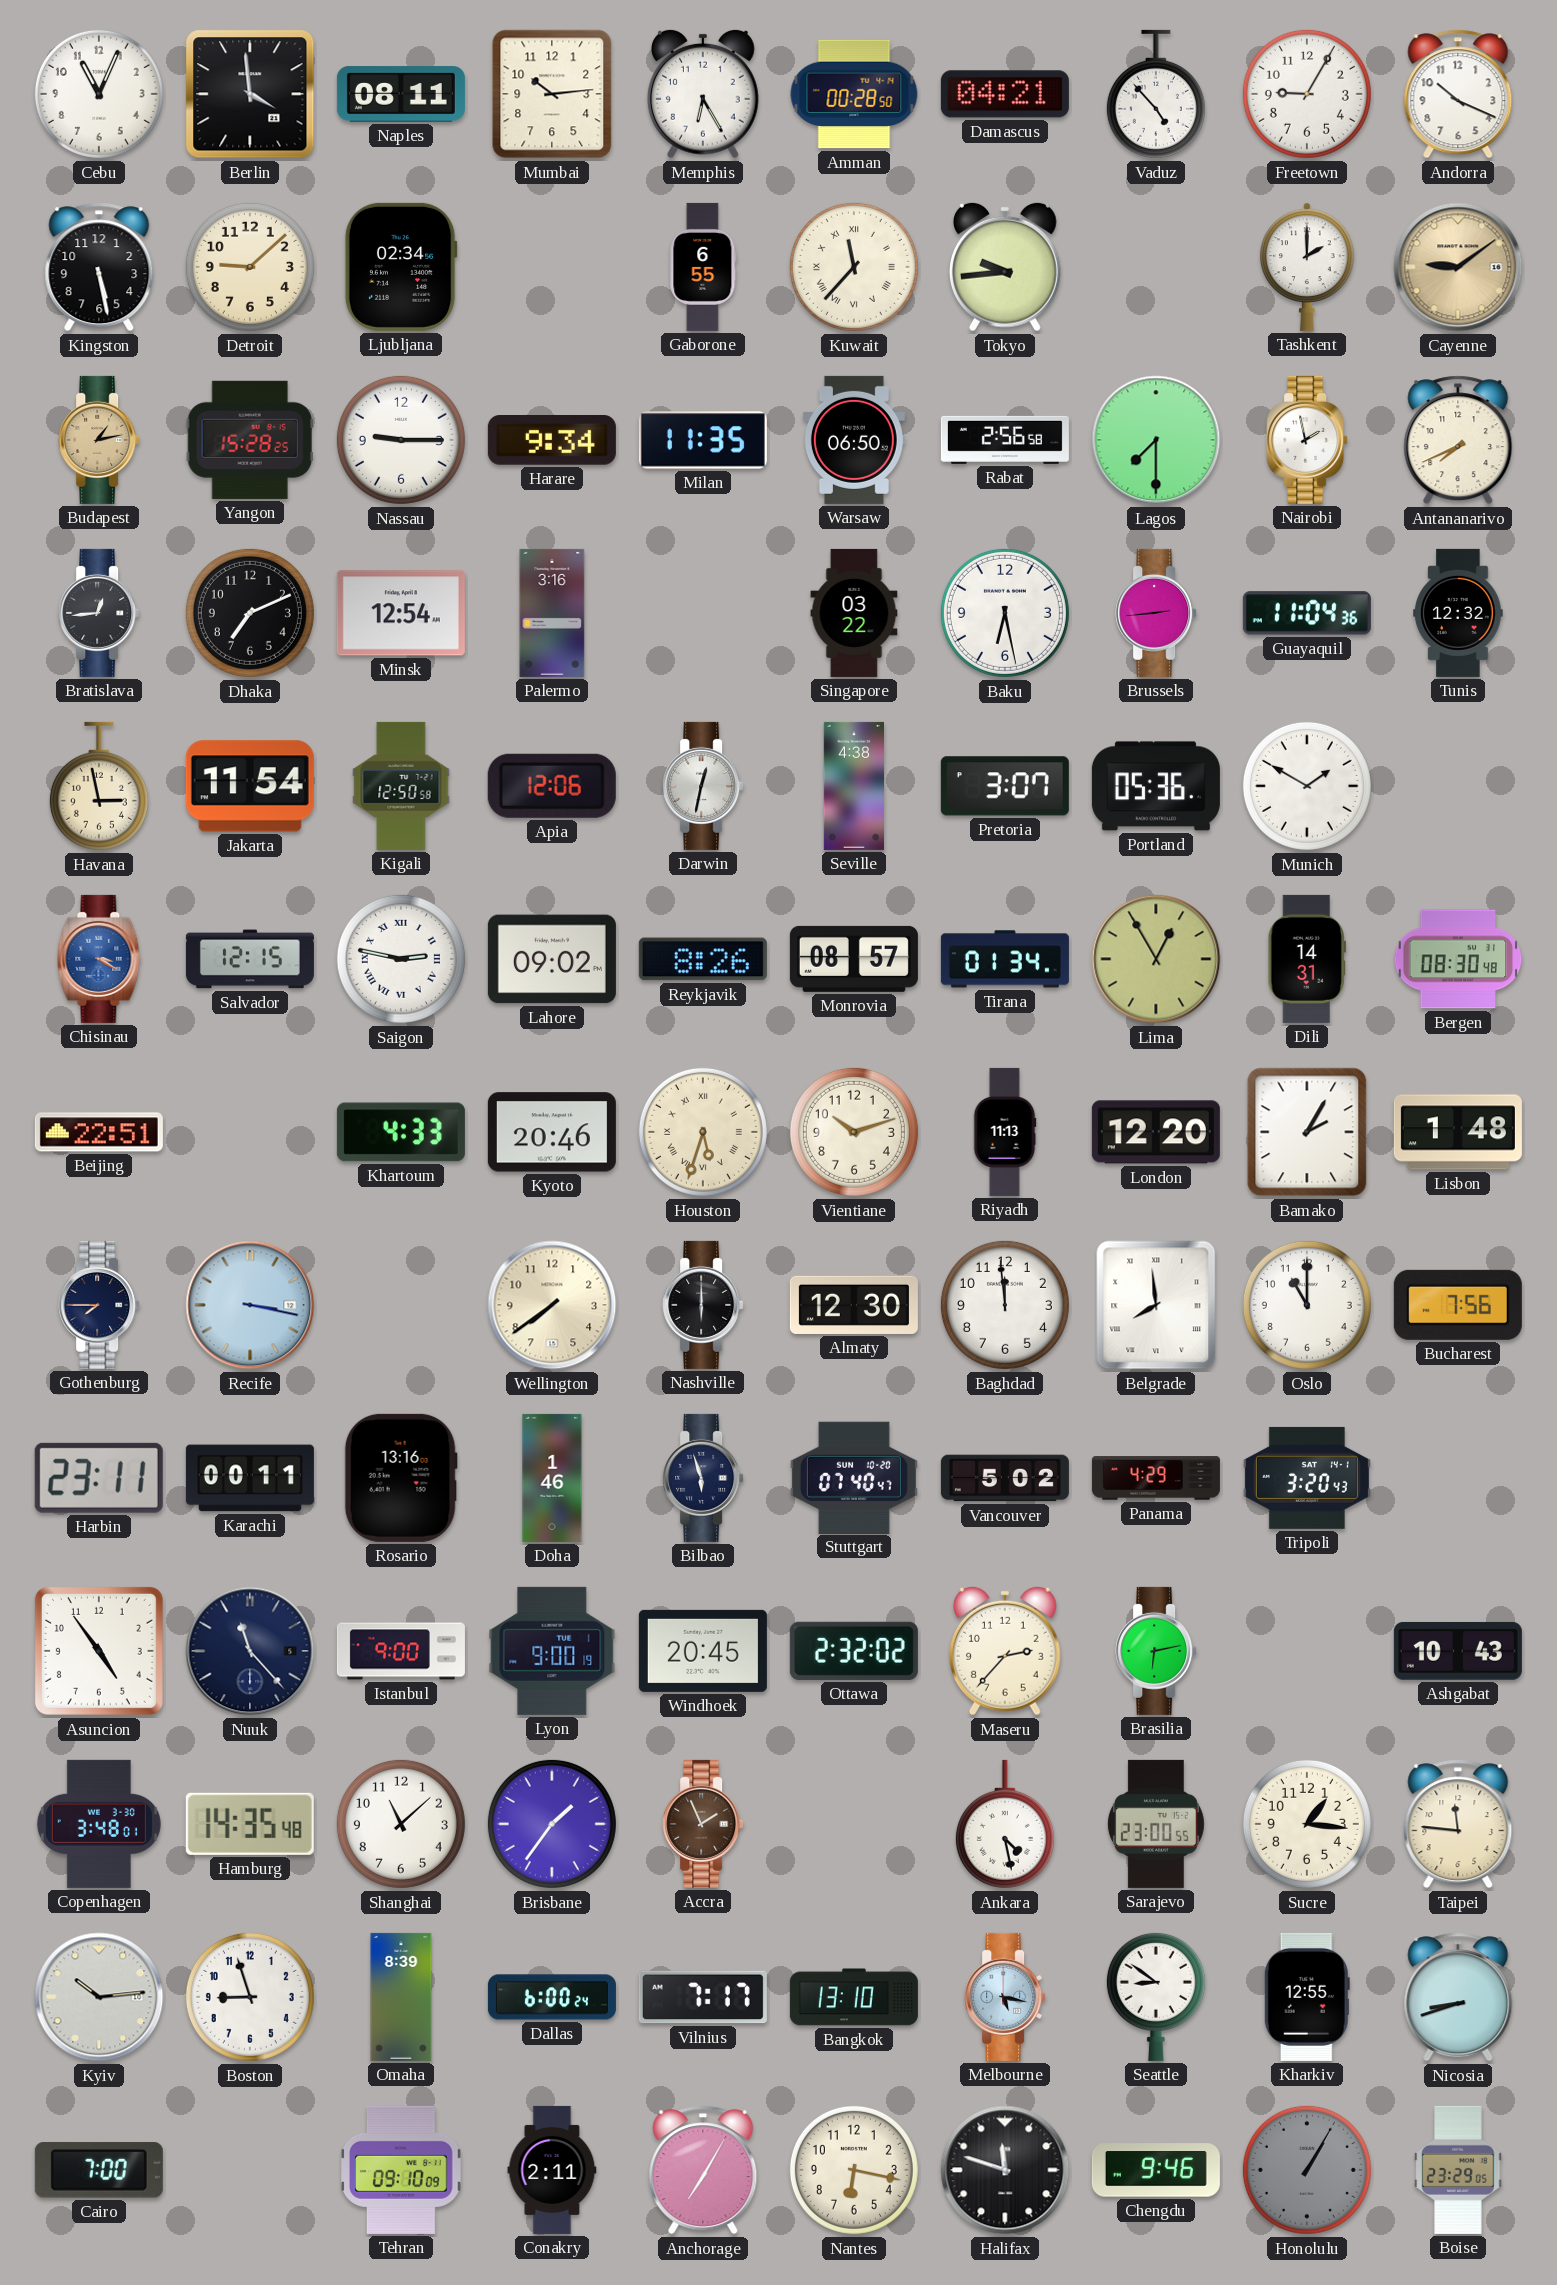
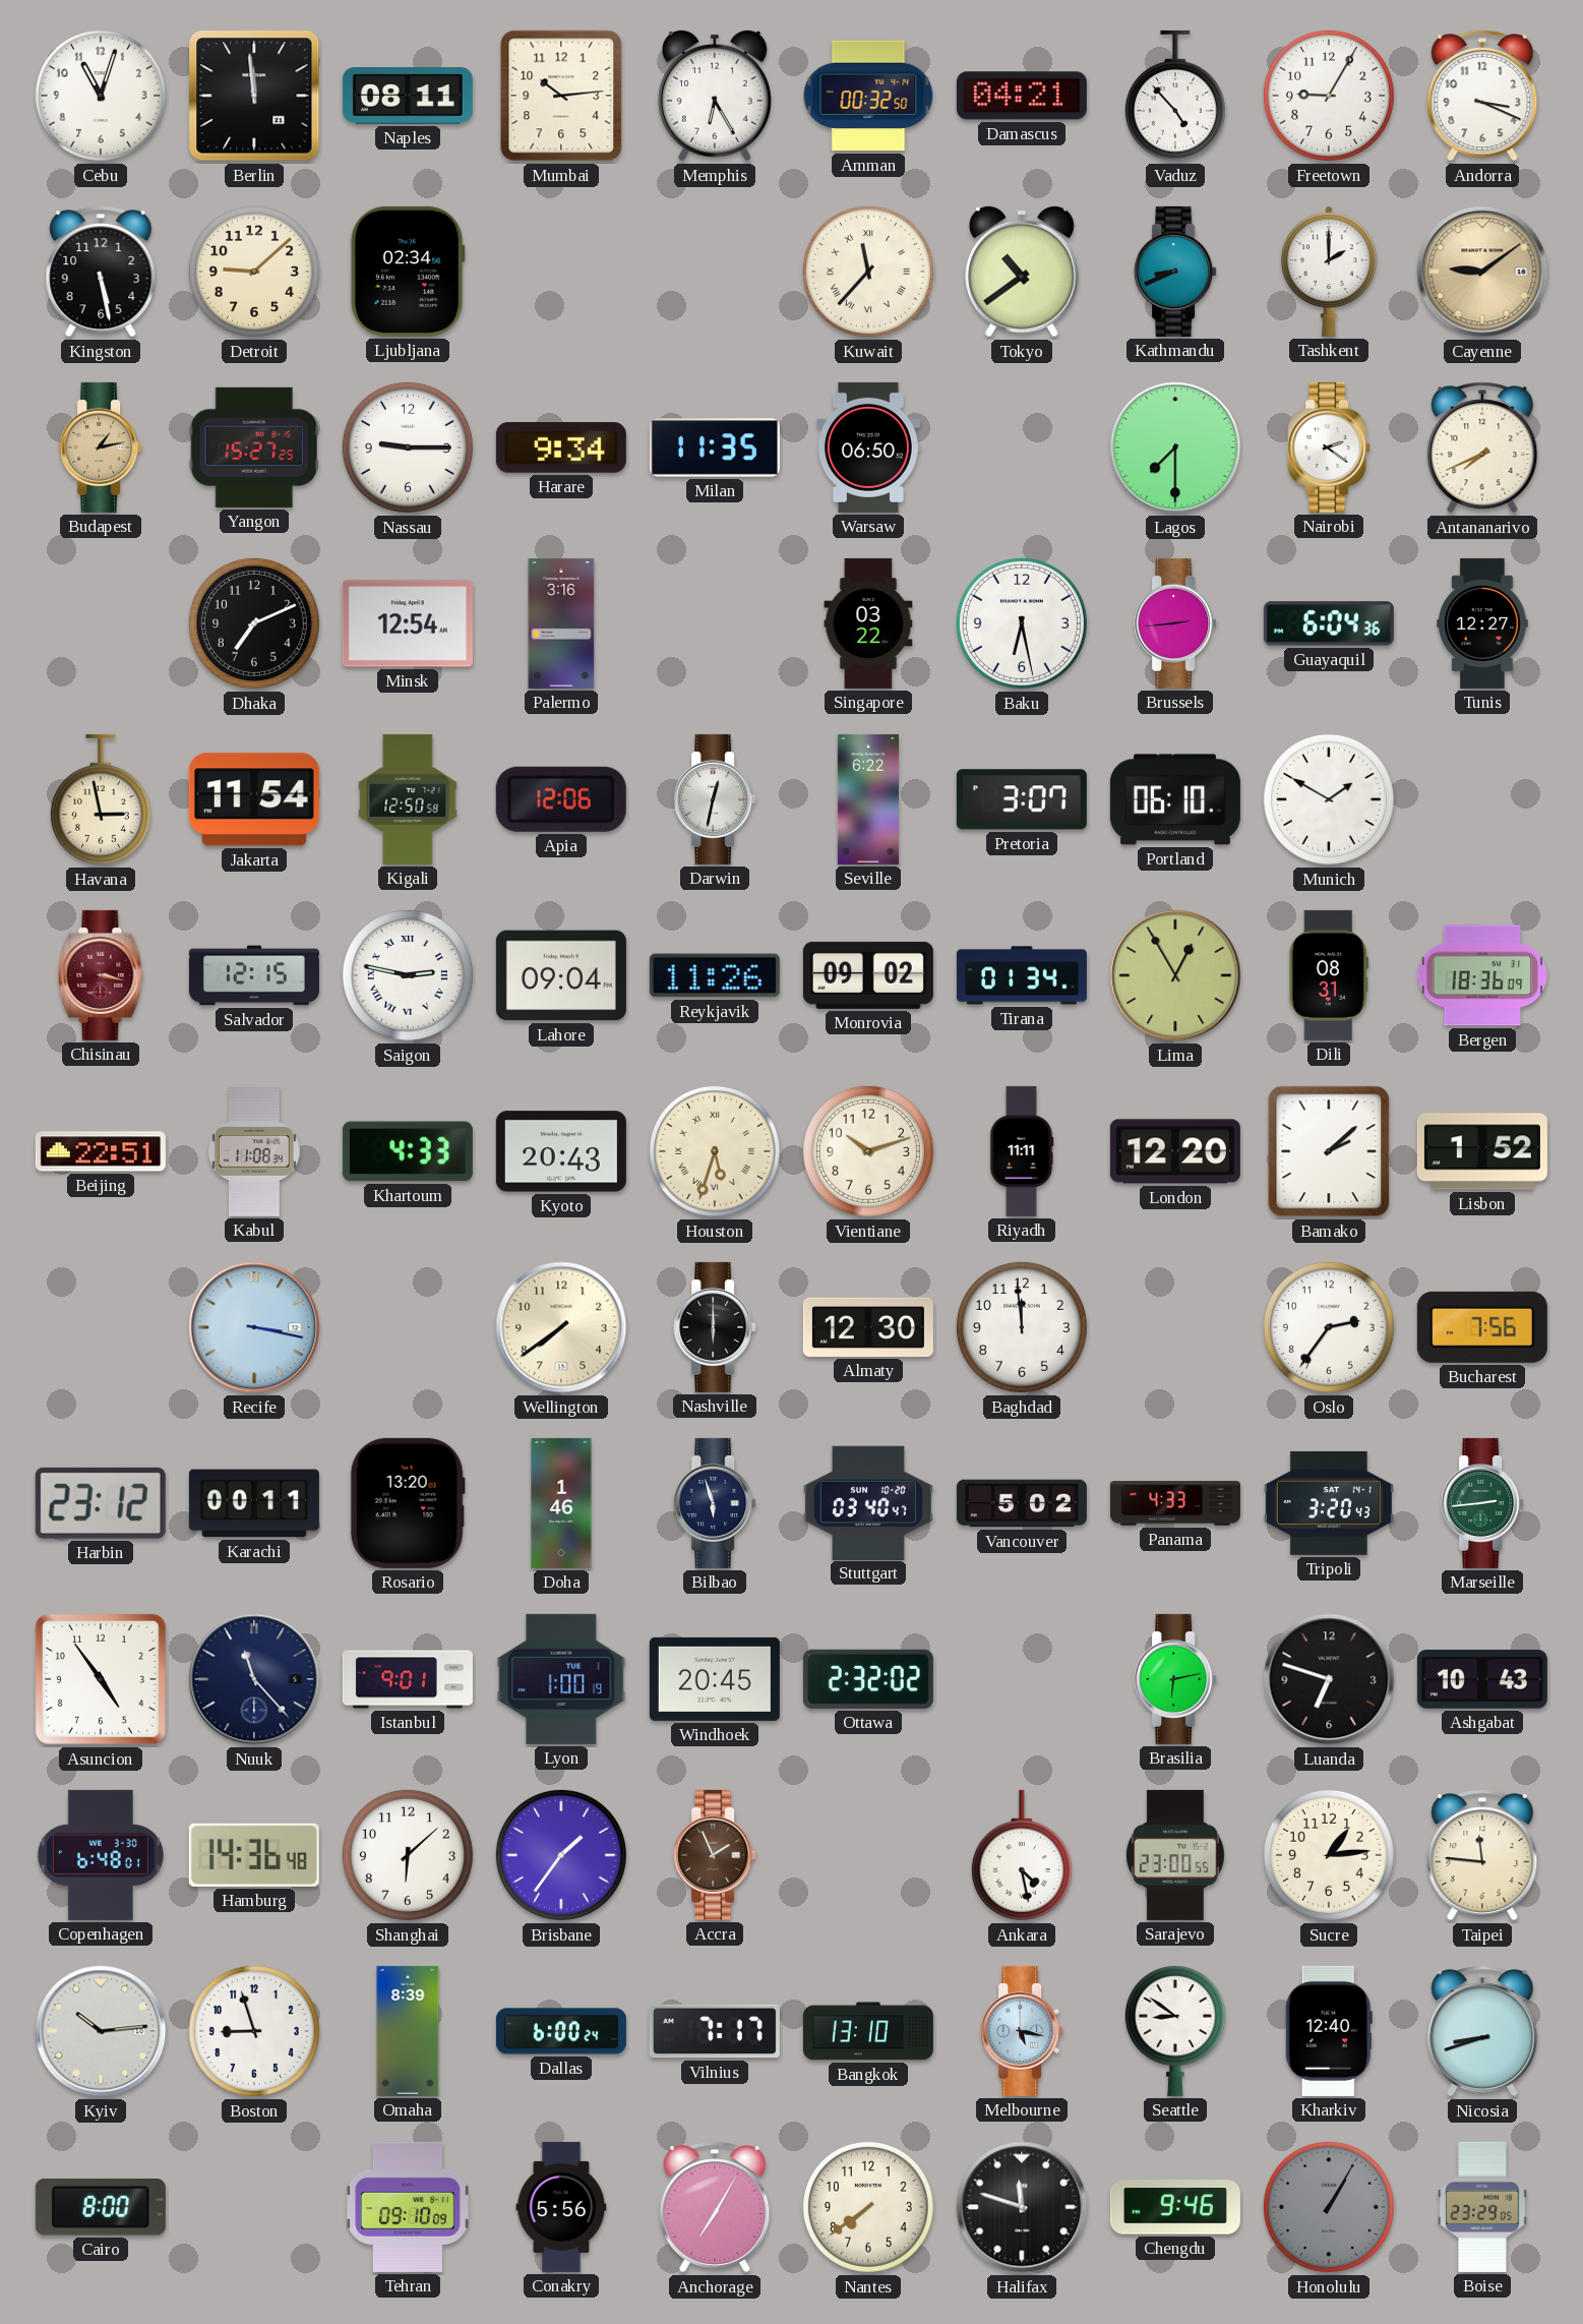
Cebu: 11:04 -> 11:03 (101, 96)
Berlin: 3:59 -> 11:59 (254, 96)
Amman: 00:28 -> 00:32 (868, 96)
Andorra: 10:19 -> 3:19 (1482, 96)
Gaborone: 6:55 -> none (703, 267)
Tokyo: 9:44 -> 10:39 (1022, 272)
Kathmandu: none -> 8:41 (1175, 272)
Yangon: 15:28 -> 15:27 (254, 448)
Rabat: 2:56 -> none (1005, 440)
Nairobi: 1:58 -> 2:21 (1329, 448)
Bratislava: 12:44 -> none (99, 613)
Guayaquil: 11:04 -> 6:04 (1329, 623)
Tunis: 12:32 -> 12:27 (1482, 623)
Seville: 4:38 -> 6:22 (867, 799)
Portland: 05:36 -> 06:10 (1175, 799)
Chisinau: 3:20 -> 3:17 (101, 975)
Chisinau dial: blue -> burgundy (101, 975)
Lahore: 09:02 -> 09:04 (561, 975)
Reykjavik: 8:26 -> 11:26 (715, 975)
Monrovia: 08:57 -> 09:02 (868, 975)
Dili: 14:31 -> 08:31 (1328, 975)
Bergen: 08:30 -> 18:36 (1482, 975)
Kabul: none -> 11:08 (255, 1151)
Kyoto: 20:46 -> 20:43 (561, 1151)
Riyadh: 11:13 -> 11:11 (1022, 1151)
Bamako: 2:05 -> 2:08 (1329, 1151)
Lisbon: 1:48 -> 1:52 (1482, 1151)
Gothenburg: 7:45 -> none (99, 1305)
Belgrade: 7:59 -> none (1156, 1305)
Oslo: 11:00 -> 2:36 (1329, 1327)
Harbin: 23:11 -> 23:12 (101, 1503)
Rosario: 13:16 -> 13:20 (408, 1503)
Stuttgart: 07:40 -> 03:40 (868, 1502)
Panama: 4:29 -> 4:33 (1175, 1503)
Marseille: none -> 2:44 (1482, 1503)
Istanbul: 9:00 -> 9:01 (408, 1679)
Lyon: 9:00 -> 1:00 (561, 1679)
Maseru: 2:37 -> none (1005, 1651)
Luanda: none -> 6:48 (1329, 1679)
Copenhagen: 3:48 -> 6:48 (101, 1855)
Hamburg: 14:35 -> 14:36 (254, 1855)
Shanghai: 11:08 -> 6:08 (408, 1855)
Sucre: 1:16 -> 1:14 (1329, 1855)
Kharkiv: 12:55 -> 12:40 (1329, 2031)
Cairo: 7:00 -> 8:00 (101, 2207)
Conakry: 2:11 -> 5:56 (561, 2207)
Nantes: 6:17 -> 7:39 (868, 2207)
